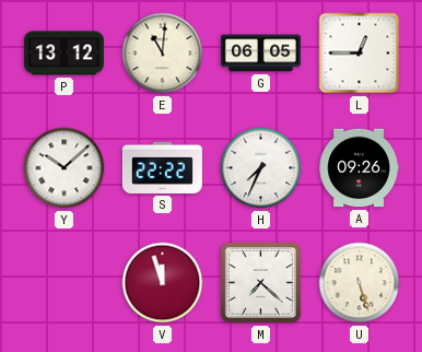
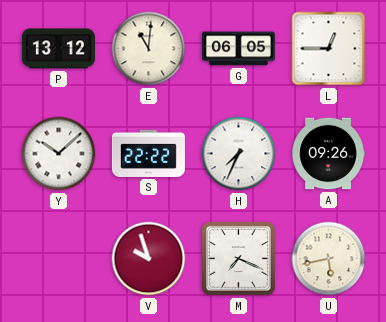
V: 11:57 -> 9:57 (149, 259)
M: 7:22 -> 7:19 (238, 258)
U: 5:27 -> 5:43 (329, 259)
